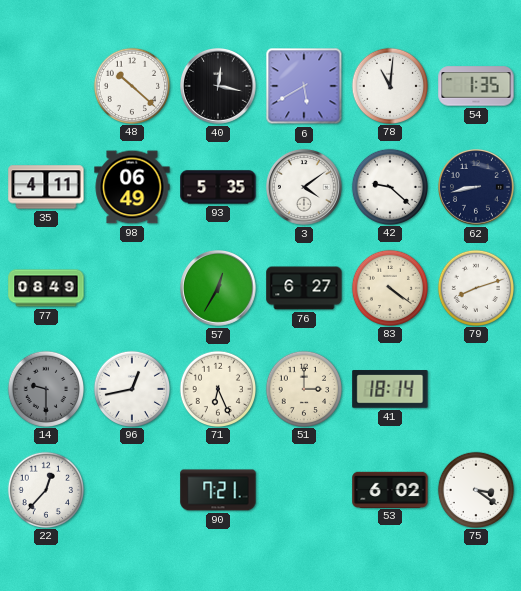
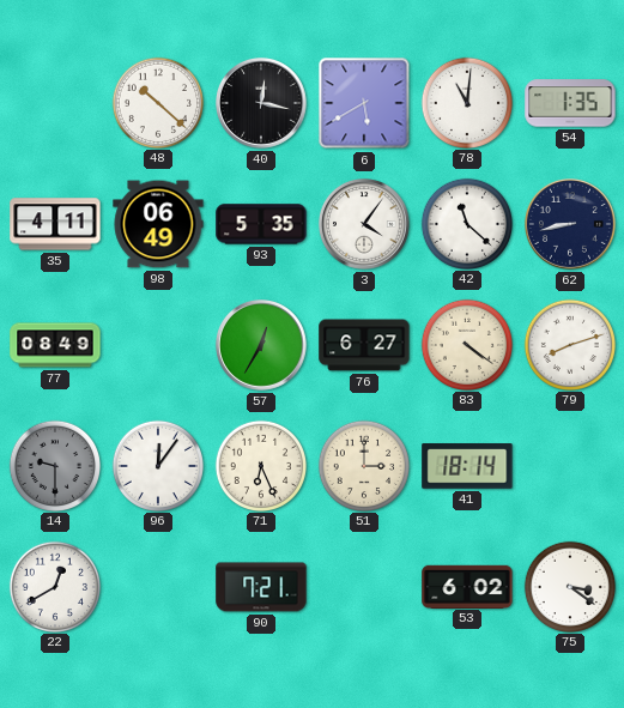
3: 4:09 -> 4:06 (365, 225)
42: 9:22 -> 11:22 (466, 223)
96: 12:43 -> 12:06 (157, 465)
22: 12:37 -> 12:40 (54, 586)
